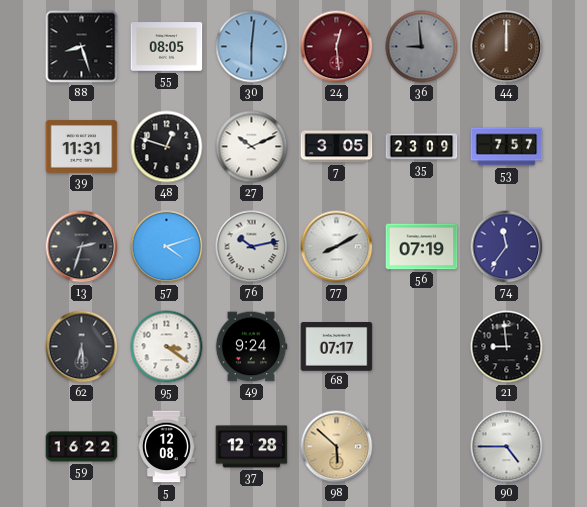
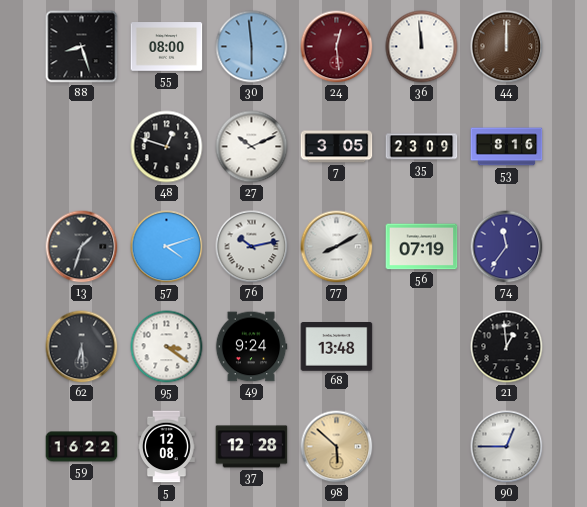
55: 08:05 -> 08:00 (167, 47)
30: 6:01 -> 5:59 (252, 47)
36: 8:59 -> 11:59 (422, 47)
36 dial: grey -> white (422, 47)
39: 11:31 -> none (82, 146)
53: 7:57 -> 8:16 (507, 147)
13: 2:33 -> 1:33 (82, 247)
68: 07:17 -> 13:48 (337, 347)
21: 8:59 -> 12:59 (507, 347)
90: 4:45 -> 12:45 (507, 447)
